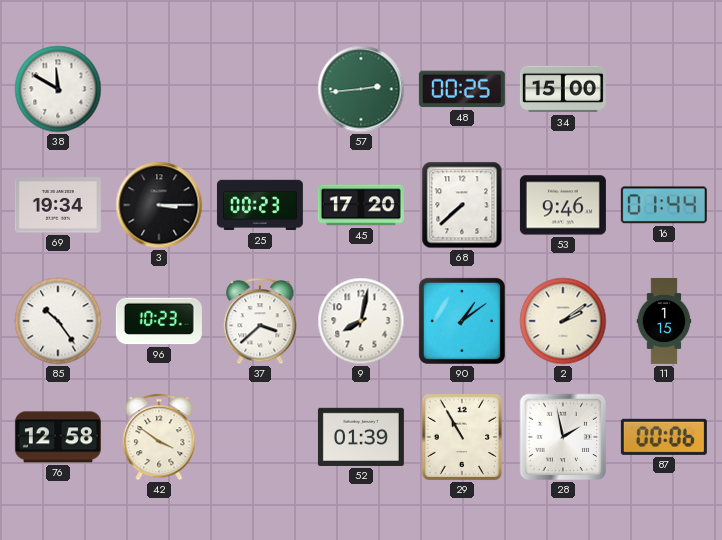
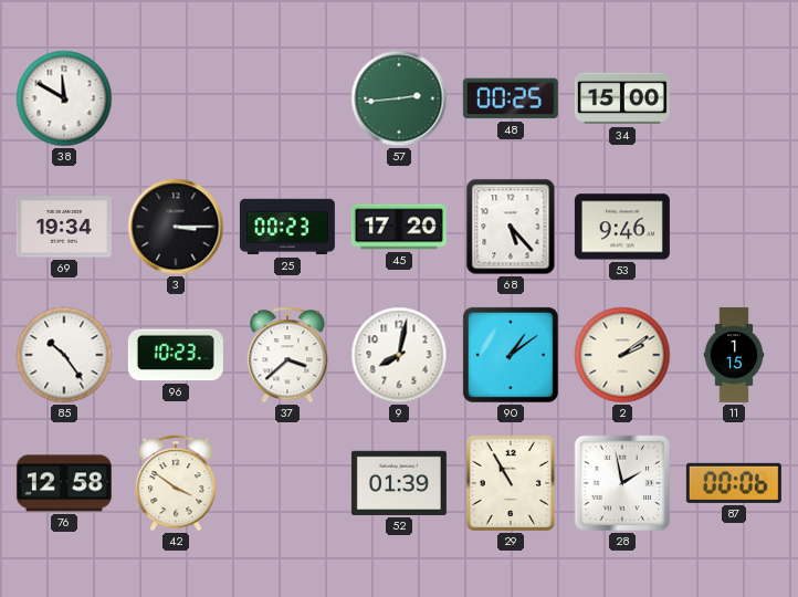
68: 7:38 -> 5:23 (511, 227)
16: 01:44 -> none (664, 205)
